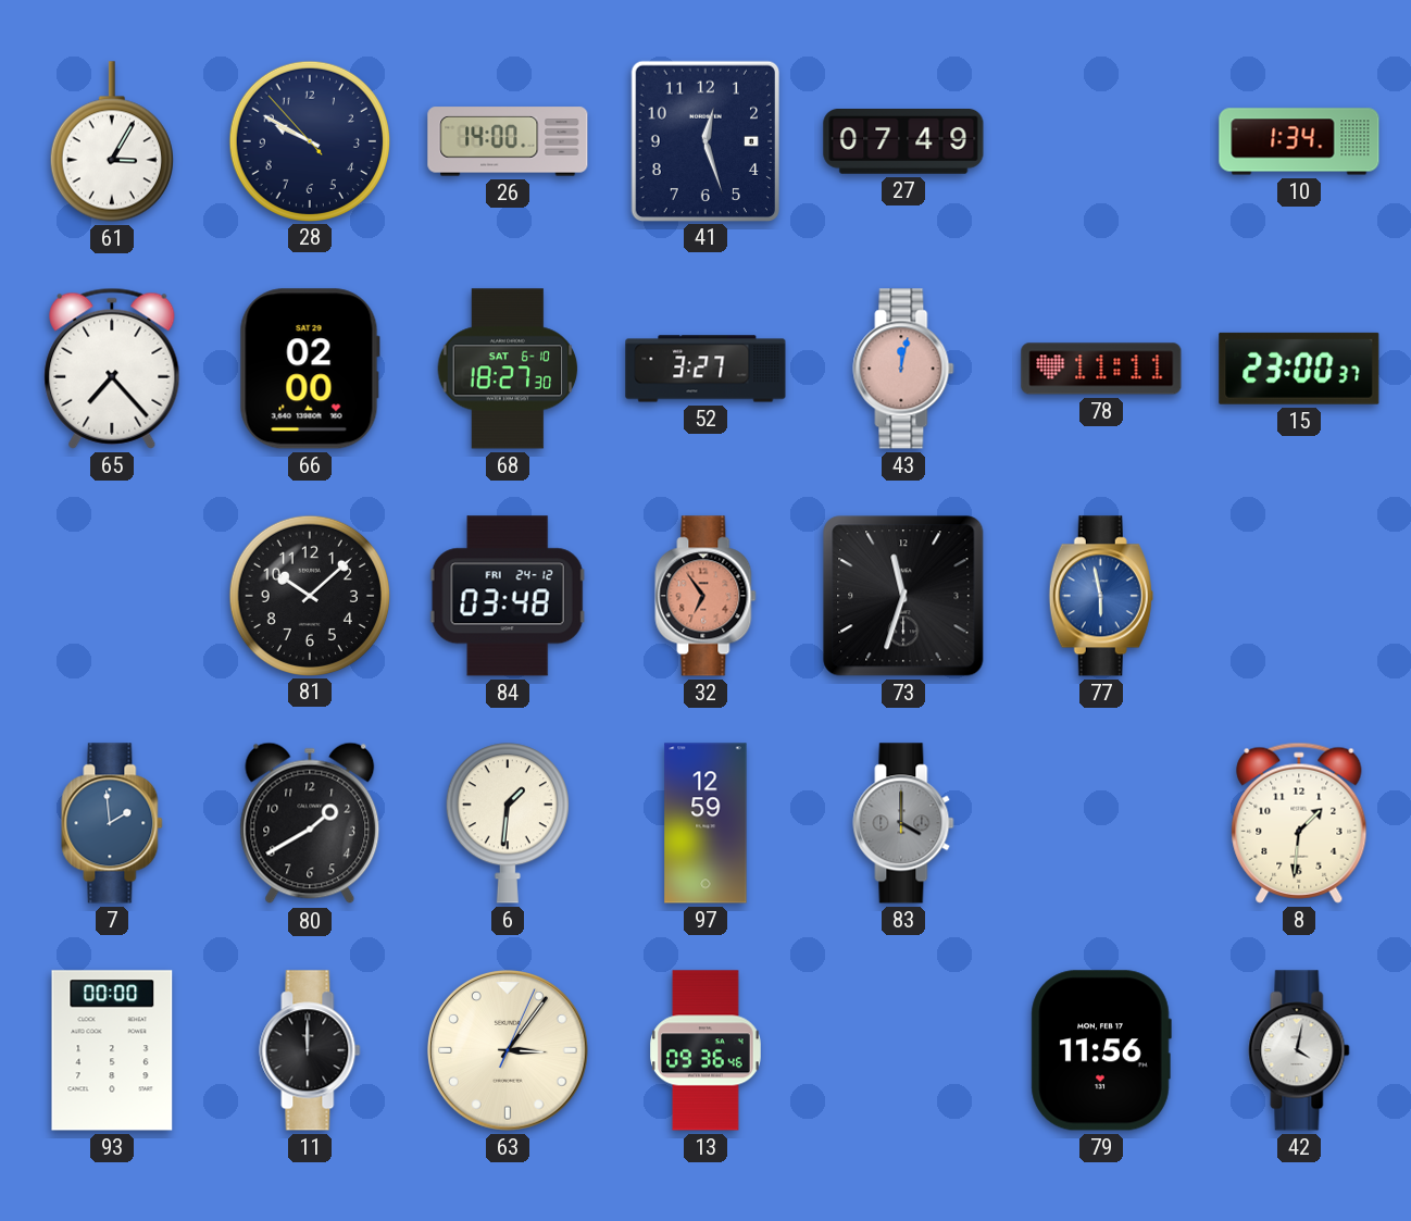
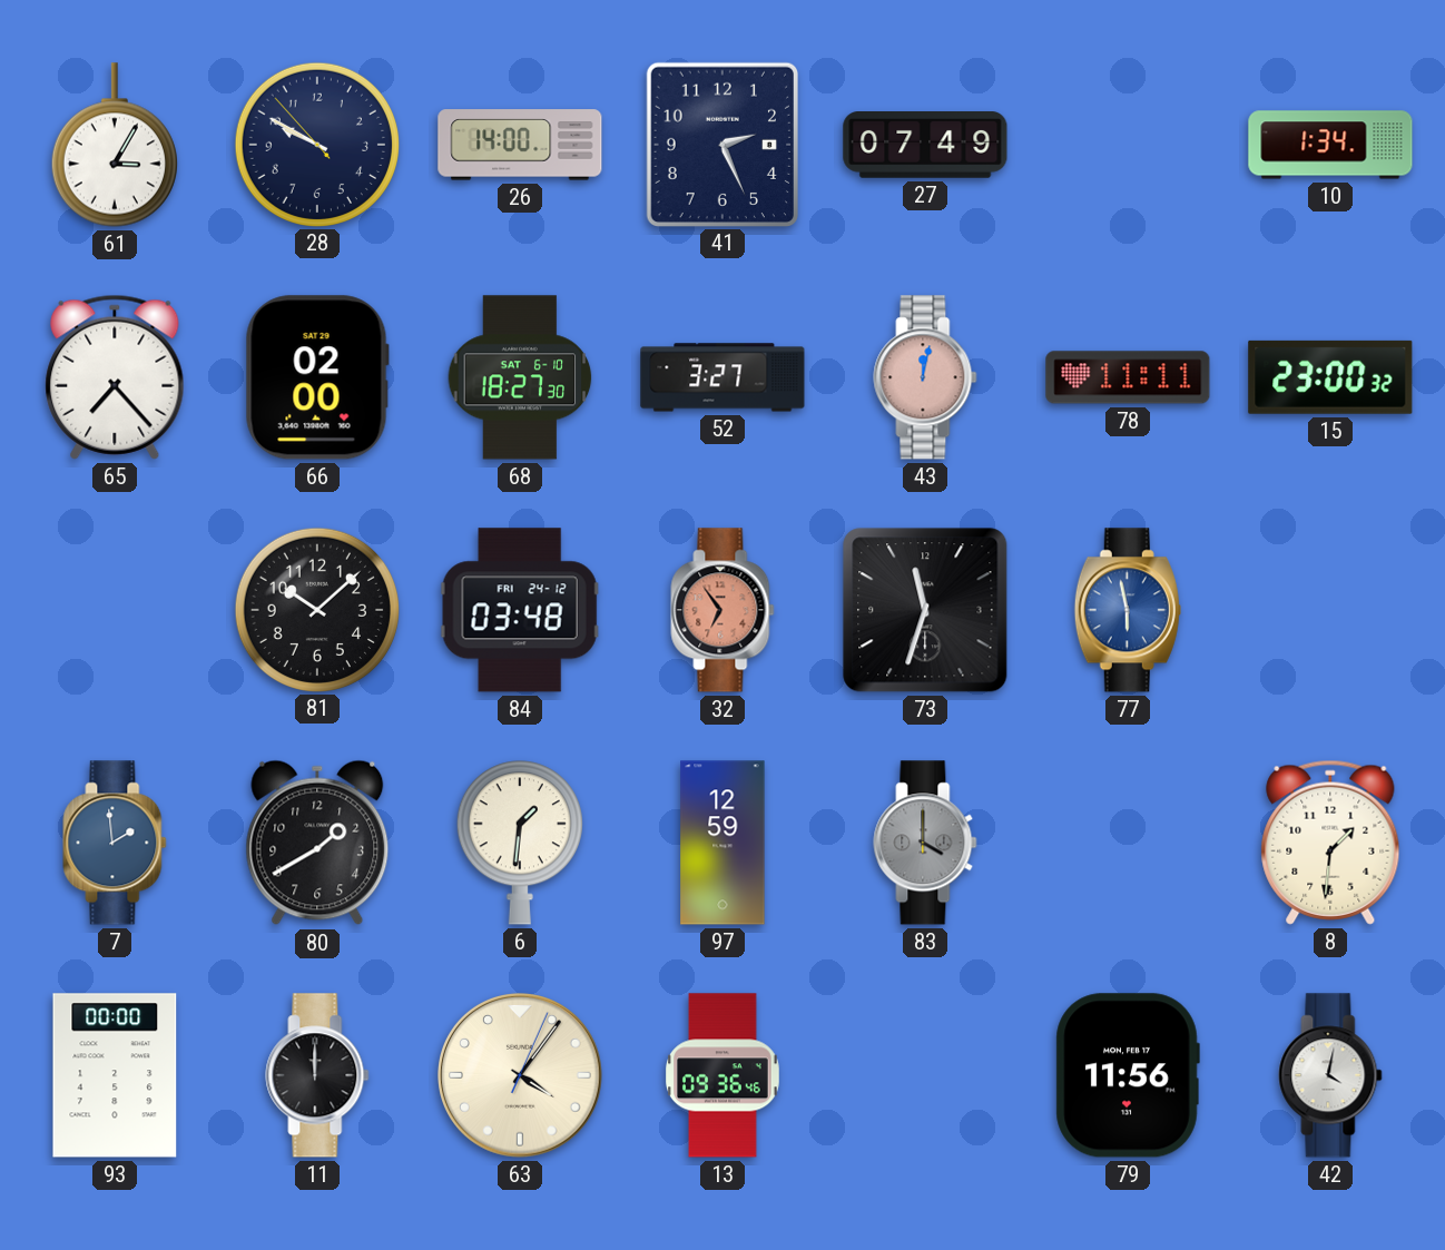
41: 12:27 -> 2:26 (721, 144)
15: 23:00:37 -> 23:00:32 (1330, 377)
63: 3:06 -> 4:06 (520, 1075)
